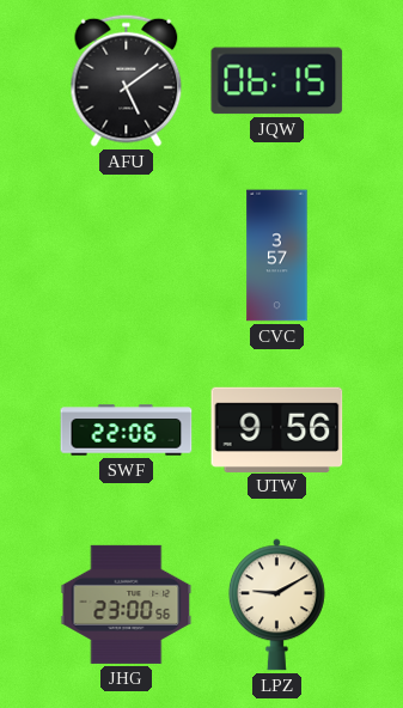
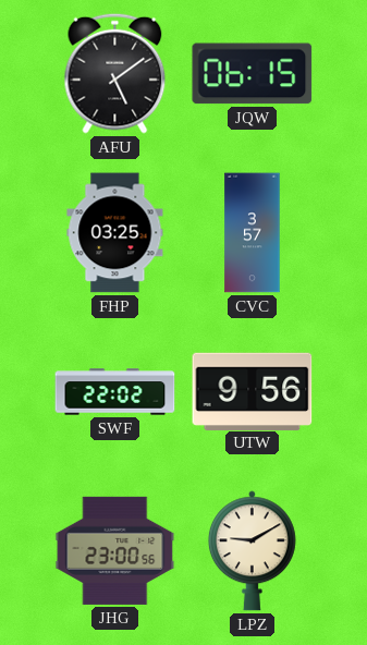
FHP: none -> 03:25 (115, 233)
SWF: 22:06 -> 22:02 (115, 392)
